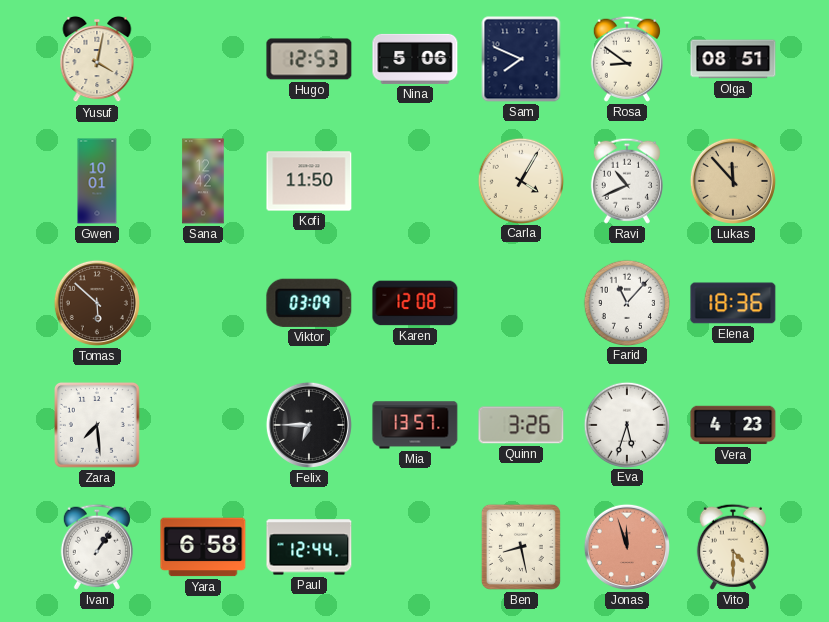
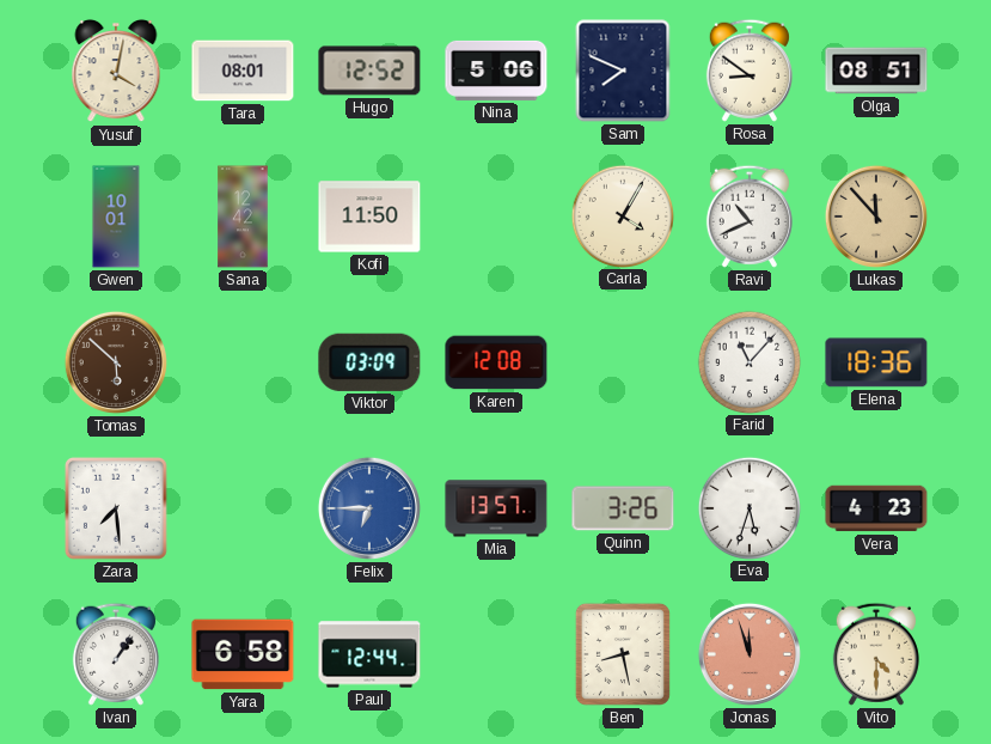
Tara: none -> 08:01 (243, 71)
Hugo: 12:53 -> 12:52 (369, 71)
Felix dial: black -> blue (369, 508)
